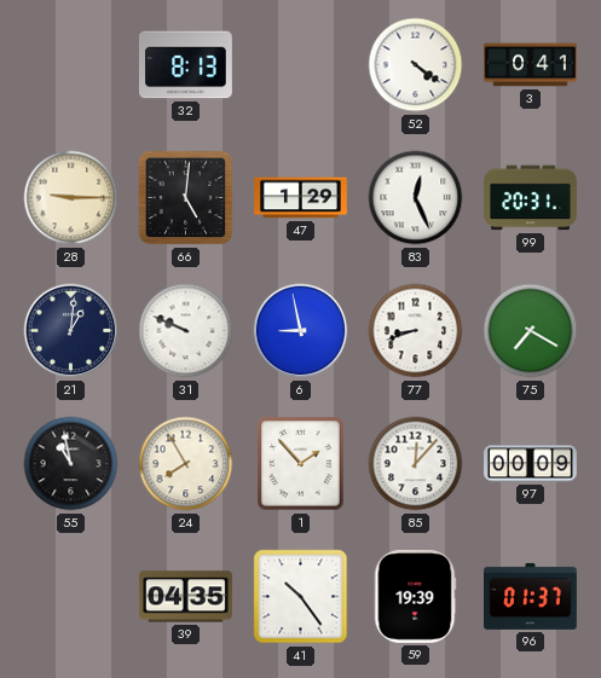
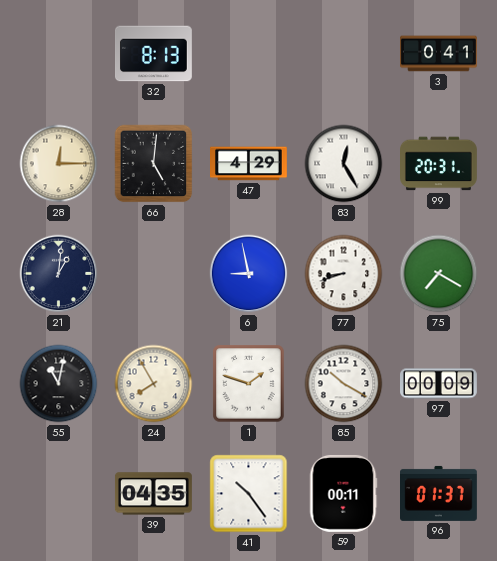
52: 4:21 -> none (416, 65)
28: 9:15 -> 12:15 (59, 164)
47: 1:29 -> 4:29 (249, 164)
83: 12:26 -> 12:25 (344, 164)
31: 9:49 -> none (186, 331)
55: 10:58 -> 11:02 (59, 384)
1: 1:53 -> 1:48 (249, 384)
85: 12:07 -> 10:20 (344, 384)
59: 19:39 -> 00:11 (343, 493)
